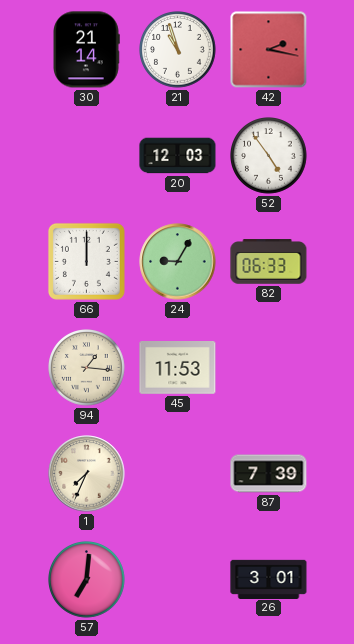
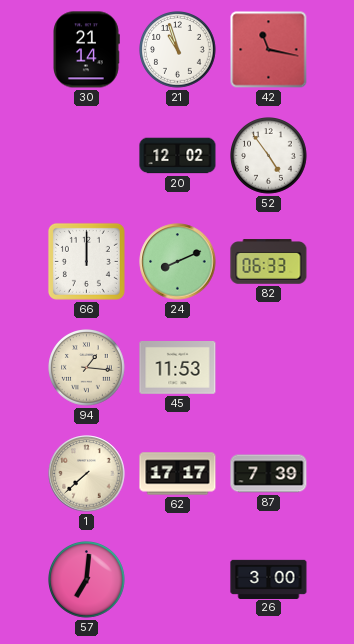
42: 2:17 -> 11:17 (269, 50)
20: 12:03 -> 12:02 (178, 156)
24: 9:05 -> 8:11 (178, 262)
1: 7:34 -> 7:38 (87, 474)
62: none -> 17:17 (178, 474)
26: 3:01 -> 3:00 (269, 579)
